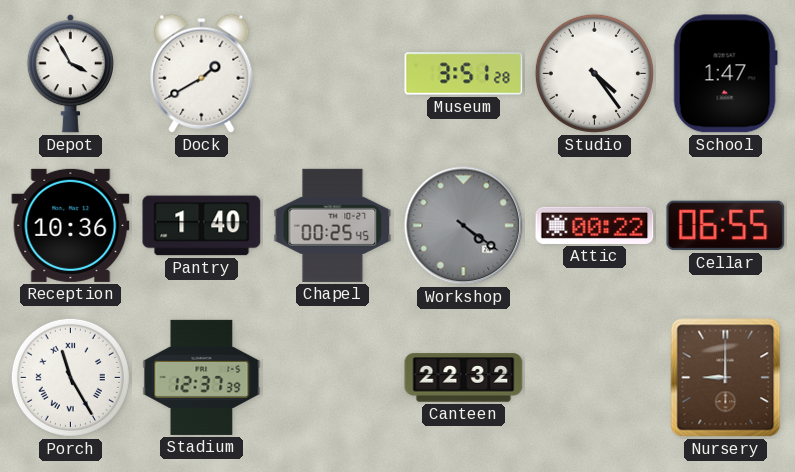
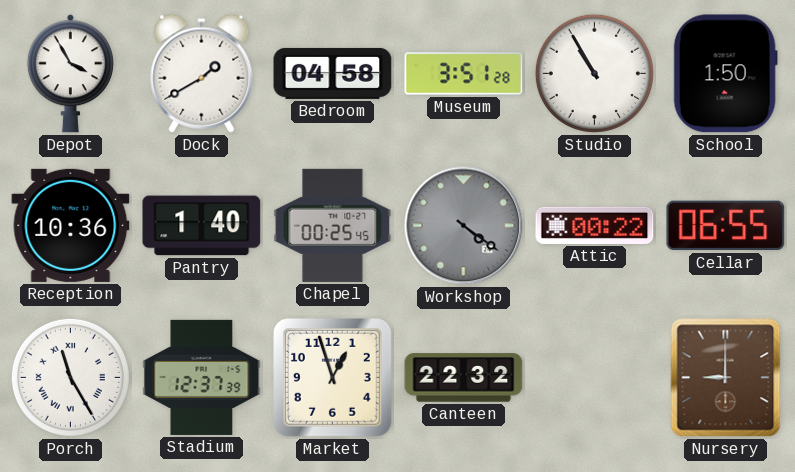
Bedroom: none -> 04:58 (333, 73)
Studio: 4:24 -> 10:55 (594, 73)
School: 1:47 -> 1:50 (725, 74)
Market: none -> 12:57 (333, 378)
